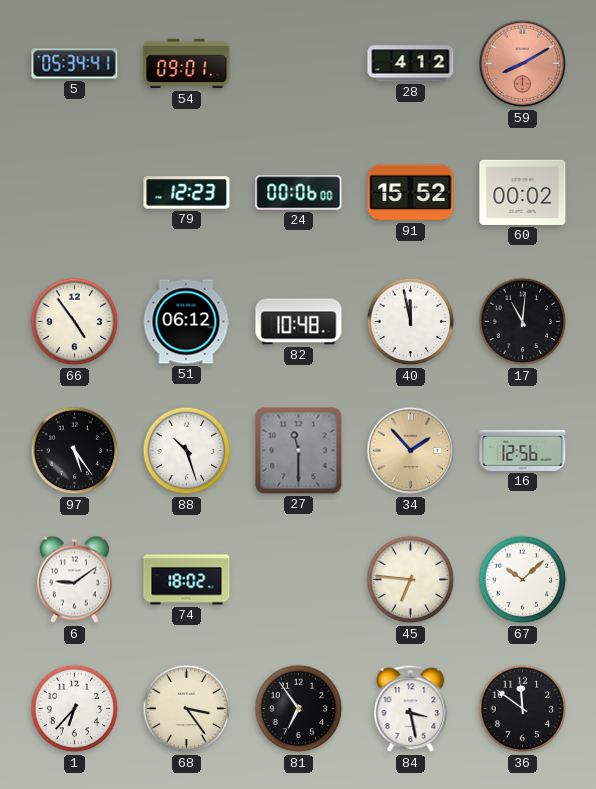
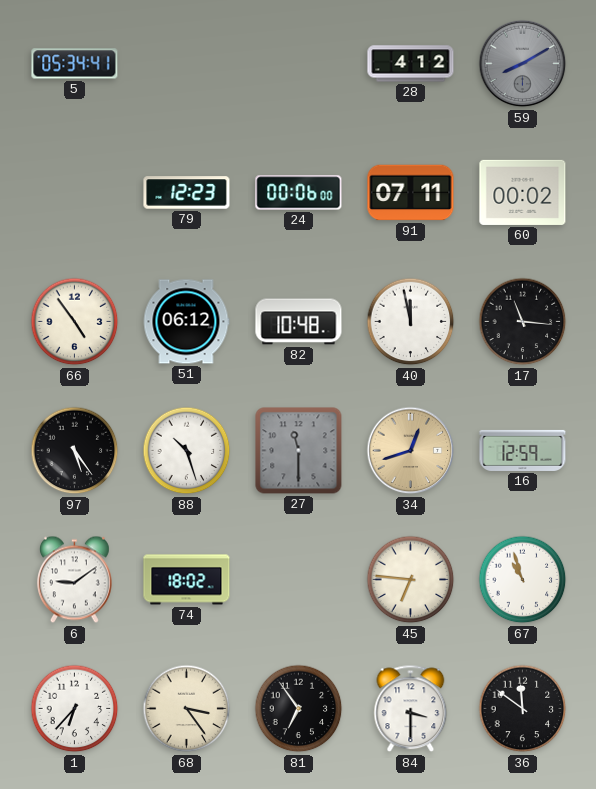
54: 09:01 -> none (187, 64)
59 dial: salmon -> grey (523, 64)
91: 15:52 -> 07:11 (411, 193)
17: 11:01 -> 11:16 (523, 322)
34: 1:53 -> 12:42 (411, 451)
16: 12:56 -> 12:59 (523, 450)
67: 10:08 -> 10:57 (523, 580)
84: 3:28 -> 3:30 (411, 709)
